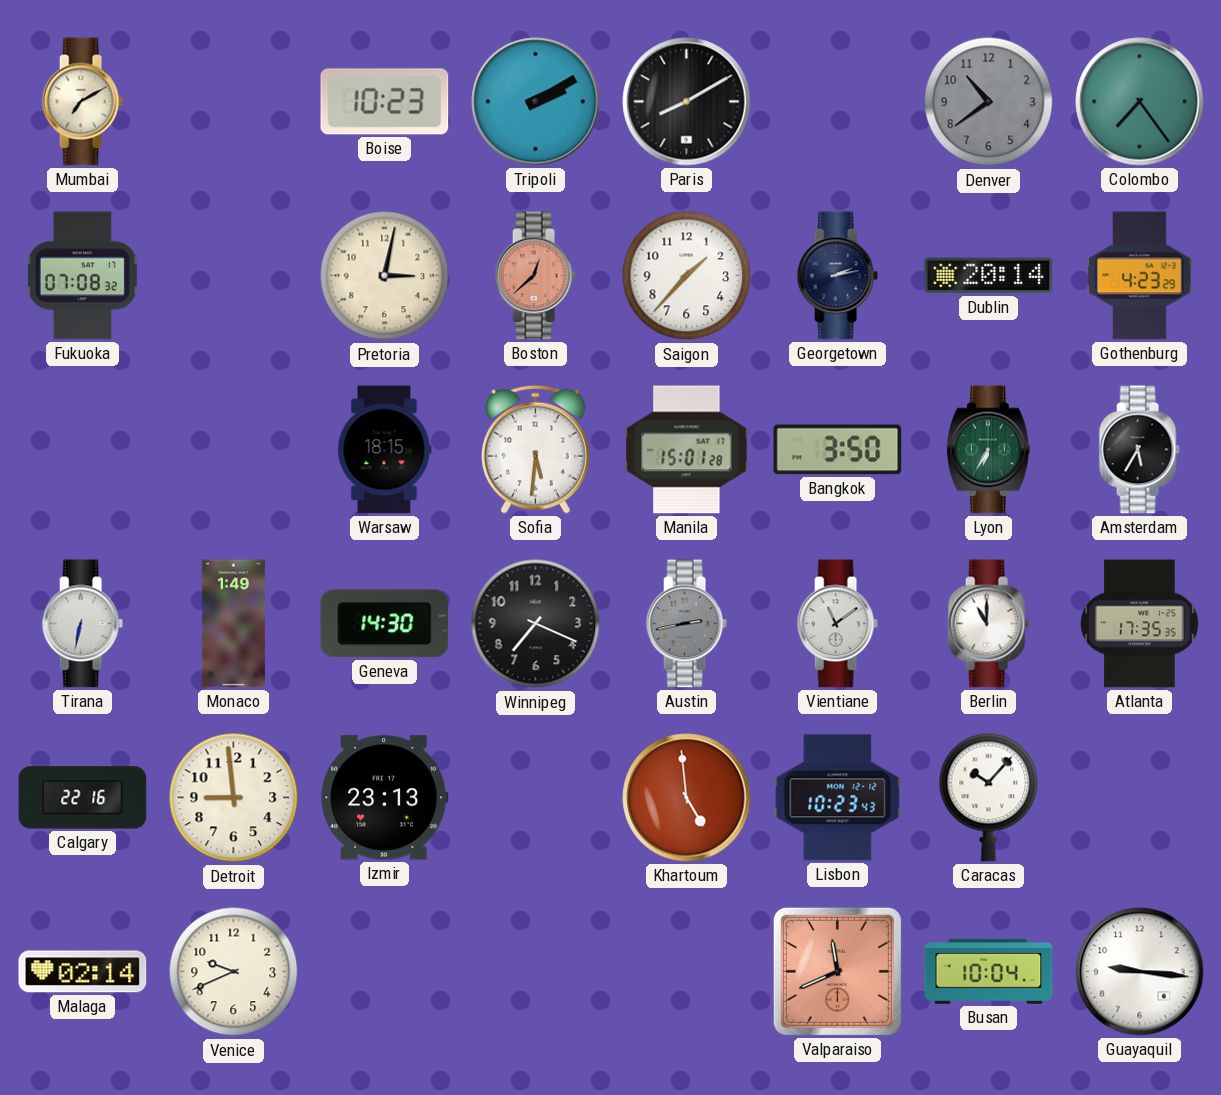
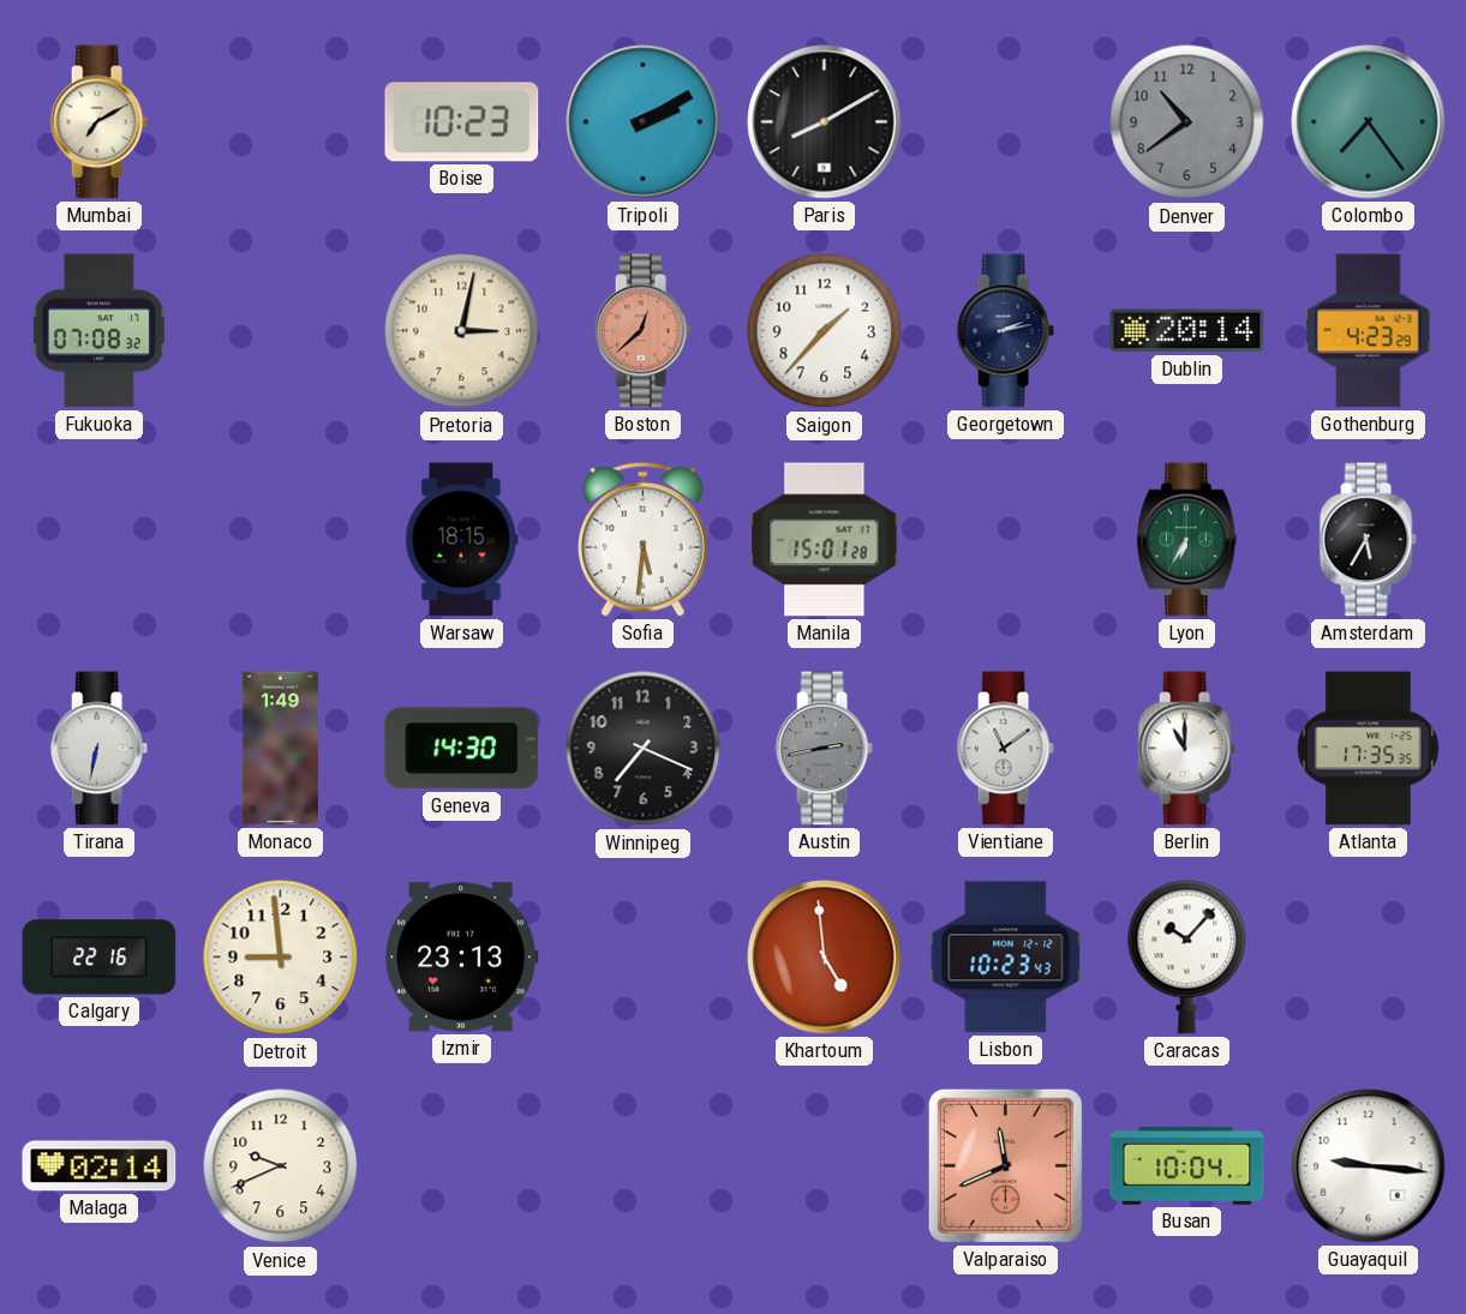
Bangkok: 3:50 -> none (838, 450)
